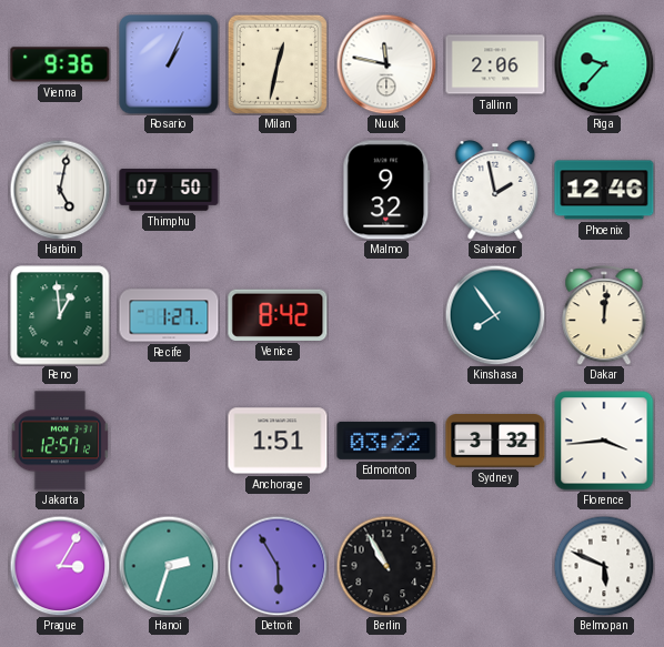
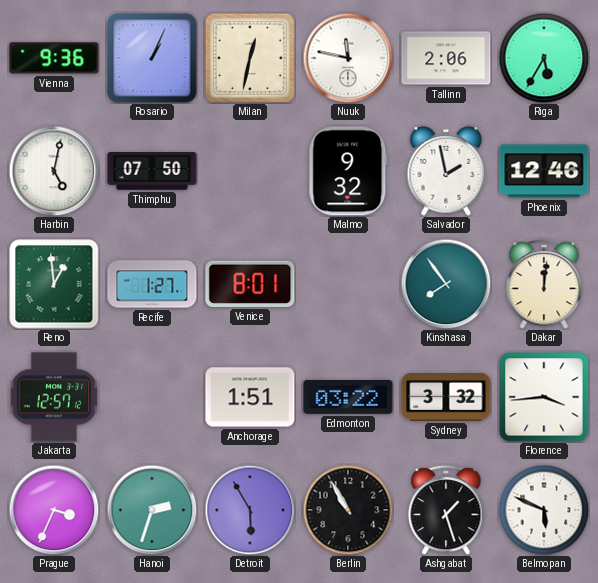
Riga: 9:37 -> 5:35 (544, 58)
Venice: 8:42 -> 8:01 (250, 284)
Prague: 3:05 -> 3:34 (54, 510)
Ashgabat: none -> 1:27 (446, 510)
